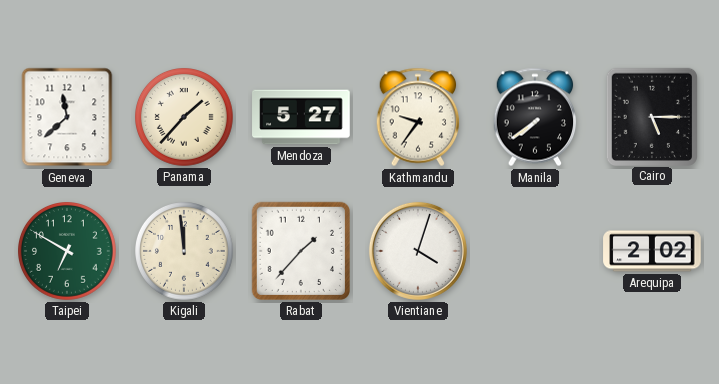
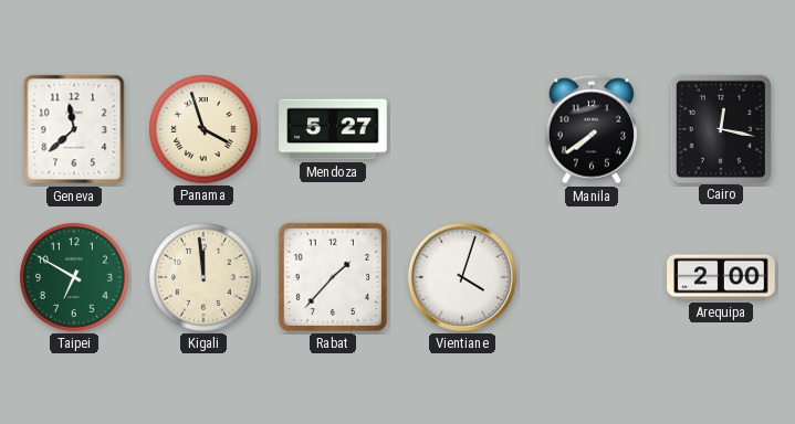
Panama: 1:37 -> 3:57 (205, 130)
Kathmandu: 9:36 -> none (418, 117)
Cairo: 5:15 -> 12:17 (720, 128)
Arequipa: 2:02 -> 2:00 (721, 277)
